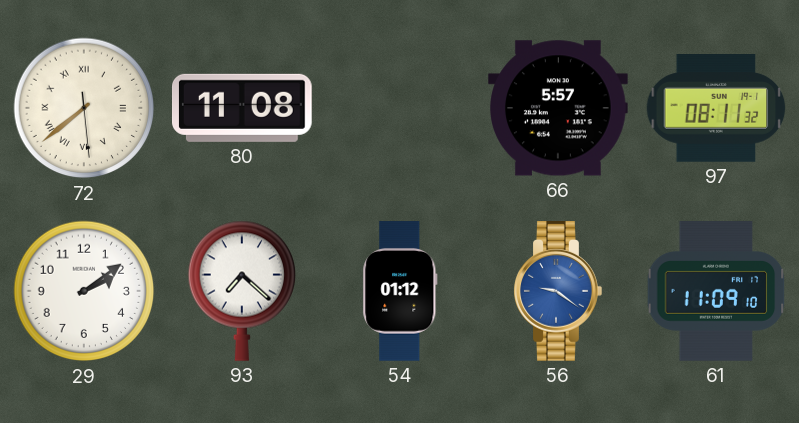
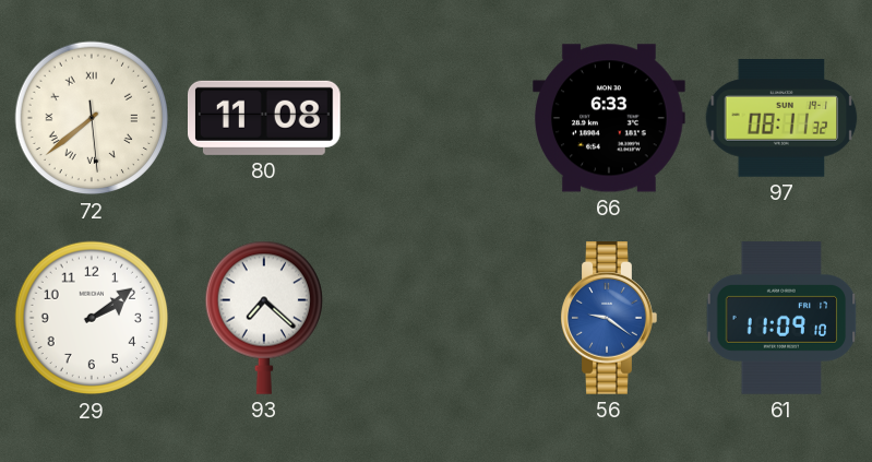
66: 5:57 -> 6:33 (610, 118)
54: 01:12 -> none (400, 291)
